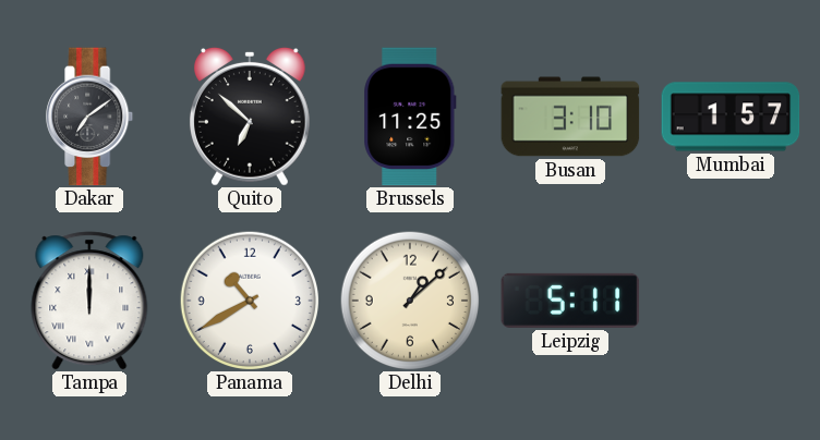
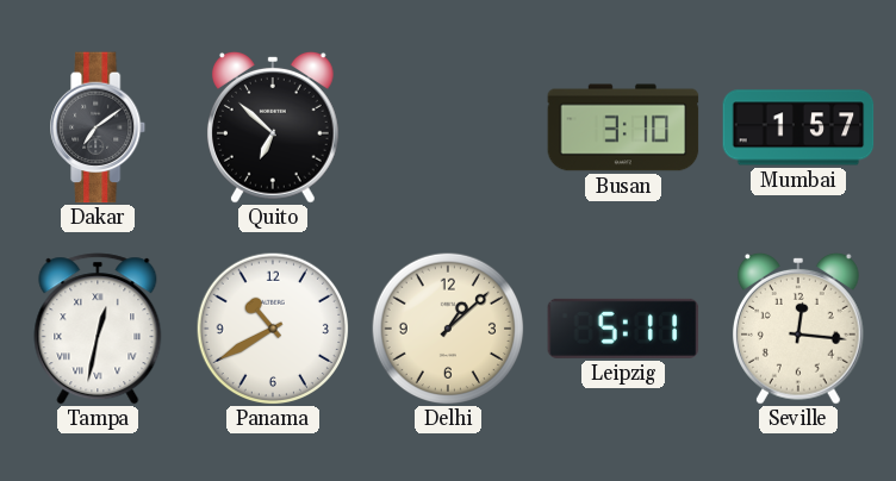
Brussels: 11:25 -> none (410, 117)
Tampa: 12:00 -> 12:32 (98, 329)
Seville: none -> 12:16 (798, 329)
